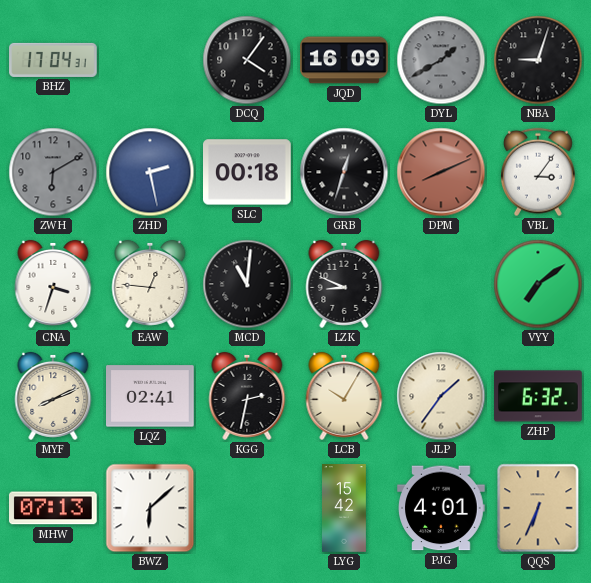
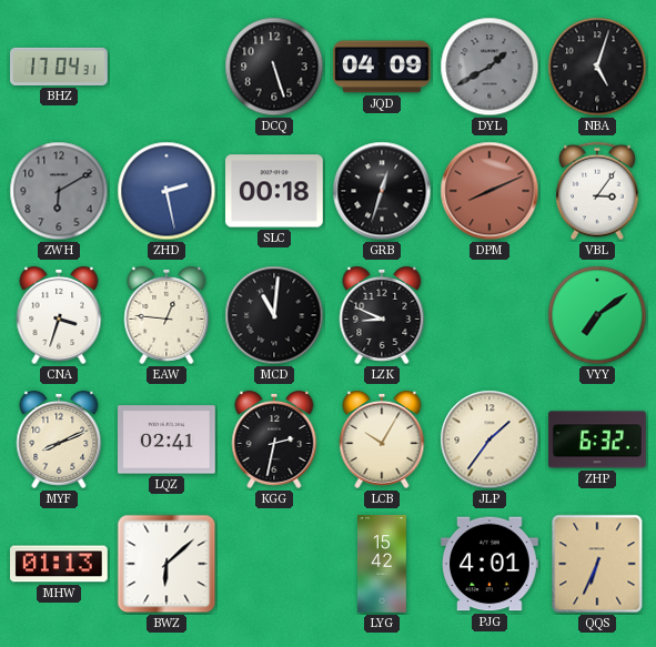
DCQ: 4:06 -> 5:27 (274, 67)
JQD: 16:09 -> 04:09 (382, 67)
NBA: 9:03 -> 5:03 (597, 67)
MHW: 07:13 -> 01:13 (60, 564)
